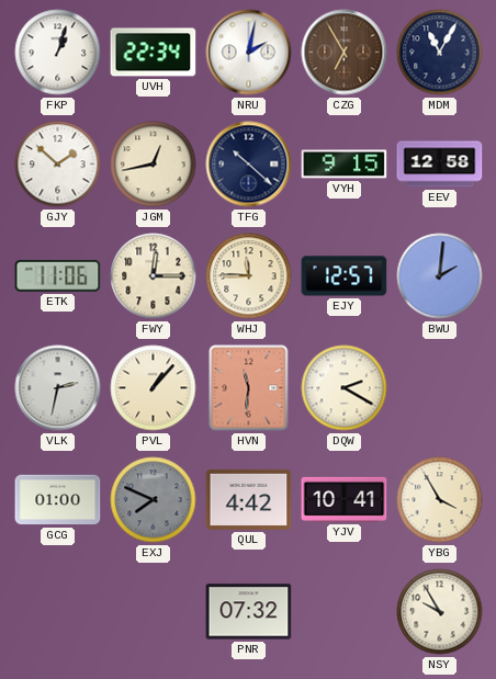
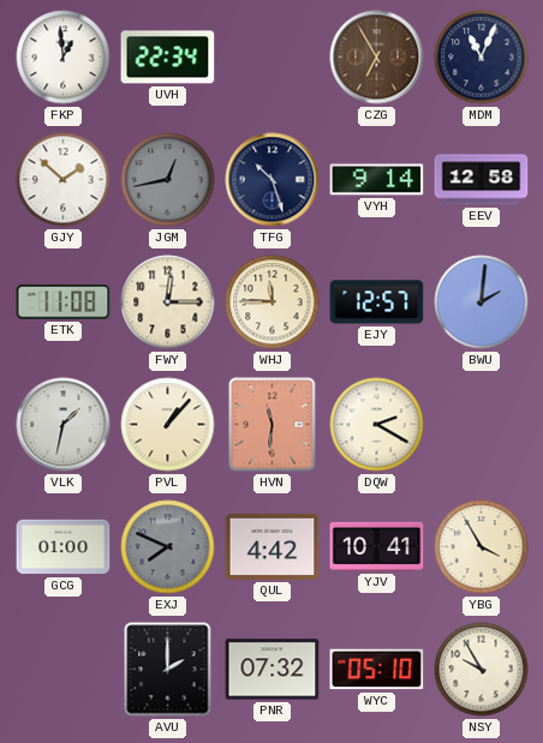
FKP: 1:03 -> 12:59 (64, 58)
NRU: 2:02 -> none (249, 53)
MDM: 11:05 -> 11:04 (482, 58)
JGM dial: cream -> grey (168, 180)
TFG: 10:22 -> 10:27 (273, 180)
VYH: 9:15 -> 9:14 (377, 180)
ETK: 11:06 -> 11:08 (64, 302)
VLK: 2:32 -> 1:32 (64, 425)
AVU: none -> 2:00 (168, 670)
WYC: none -> 05:10 (377, 670)
